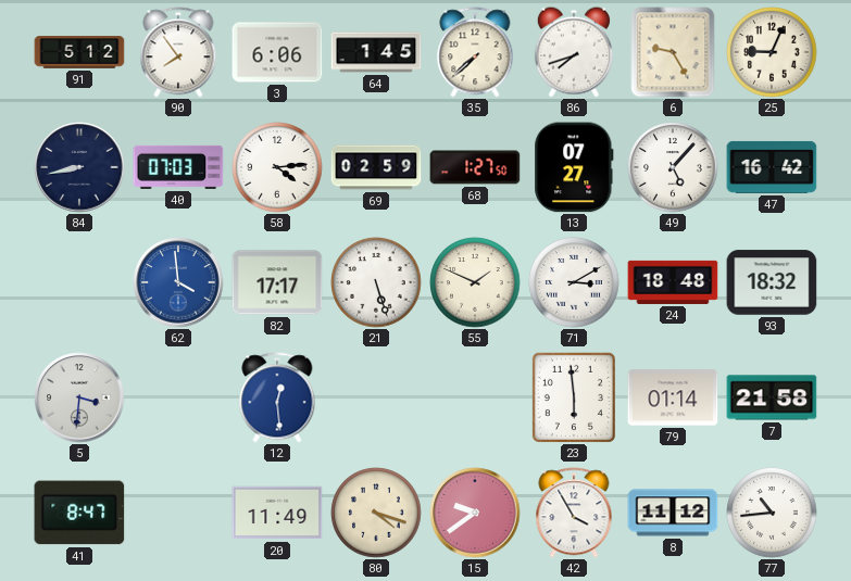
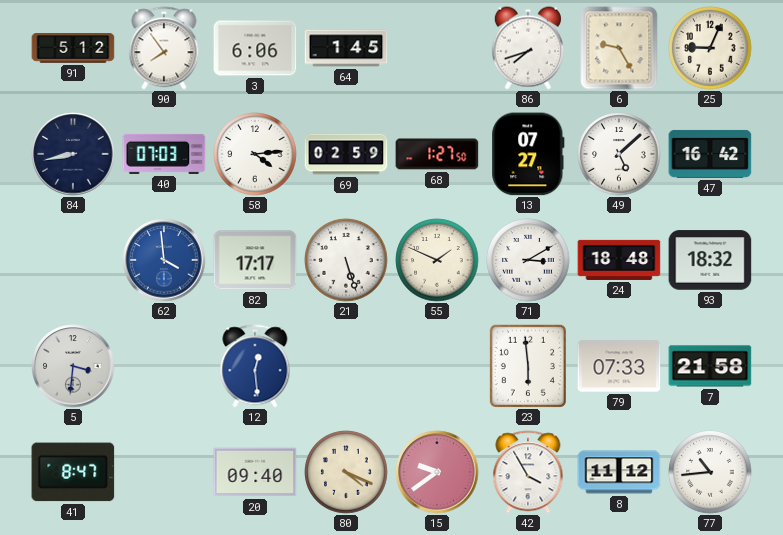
35: 7:38 -> none (475, 52)
49: 5:07 -> 5:08 (619, 154)
79: 01:14 -> 07:33 (619, 366)
20: 11:49 -> 09:40 (255, 472)
80: 4:18 -> 4:19 (346, 472)
